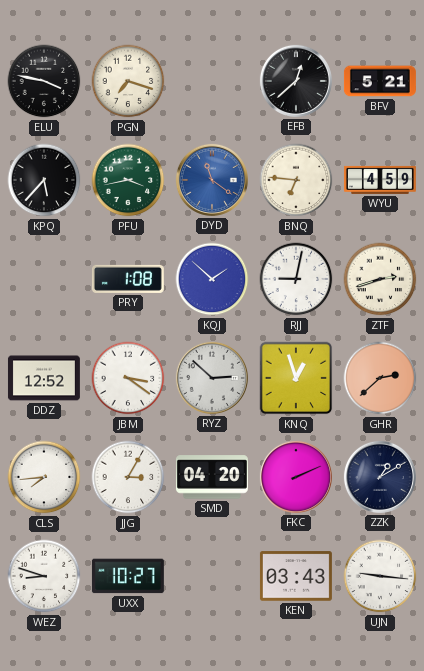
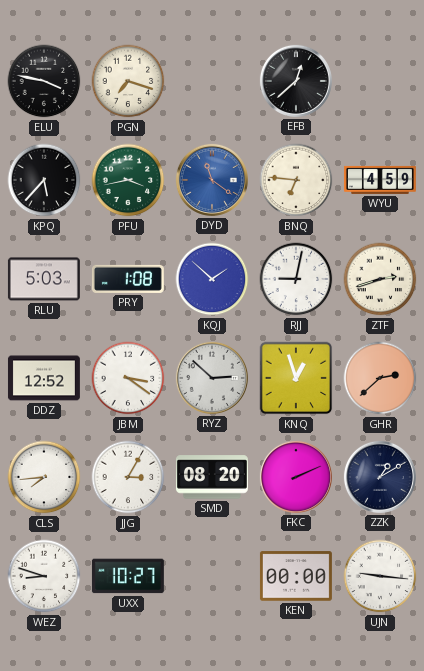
BFV: 5:21 -> none (380, 81)
RLU: none -> 5:03 (44, 279)
SMD: 04:20 -> 08:20 (212, 477)
KEN: 03:43 -> 00:00 (296, 576)
